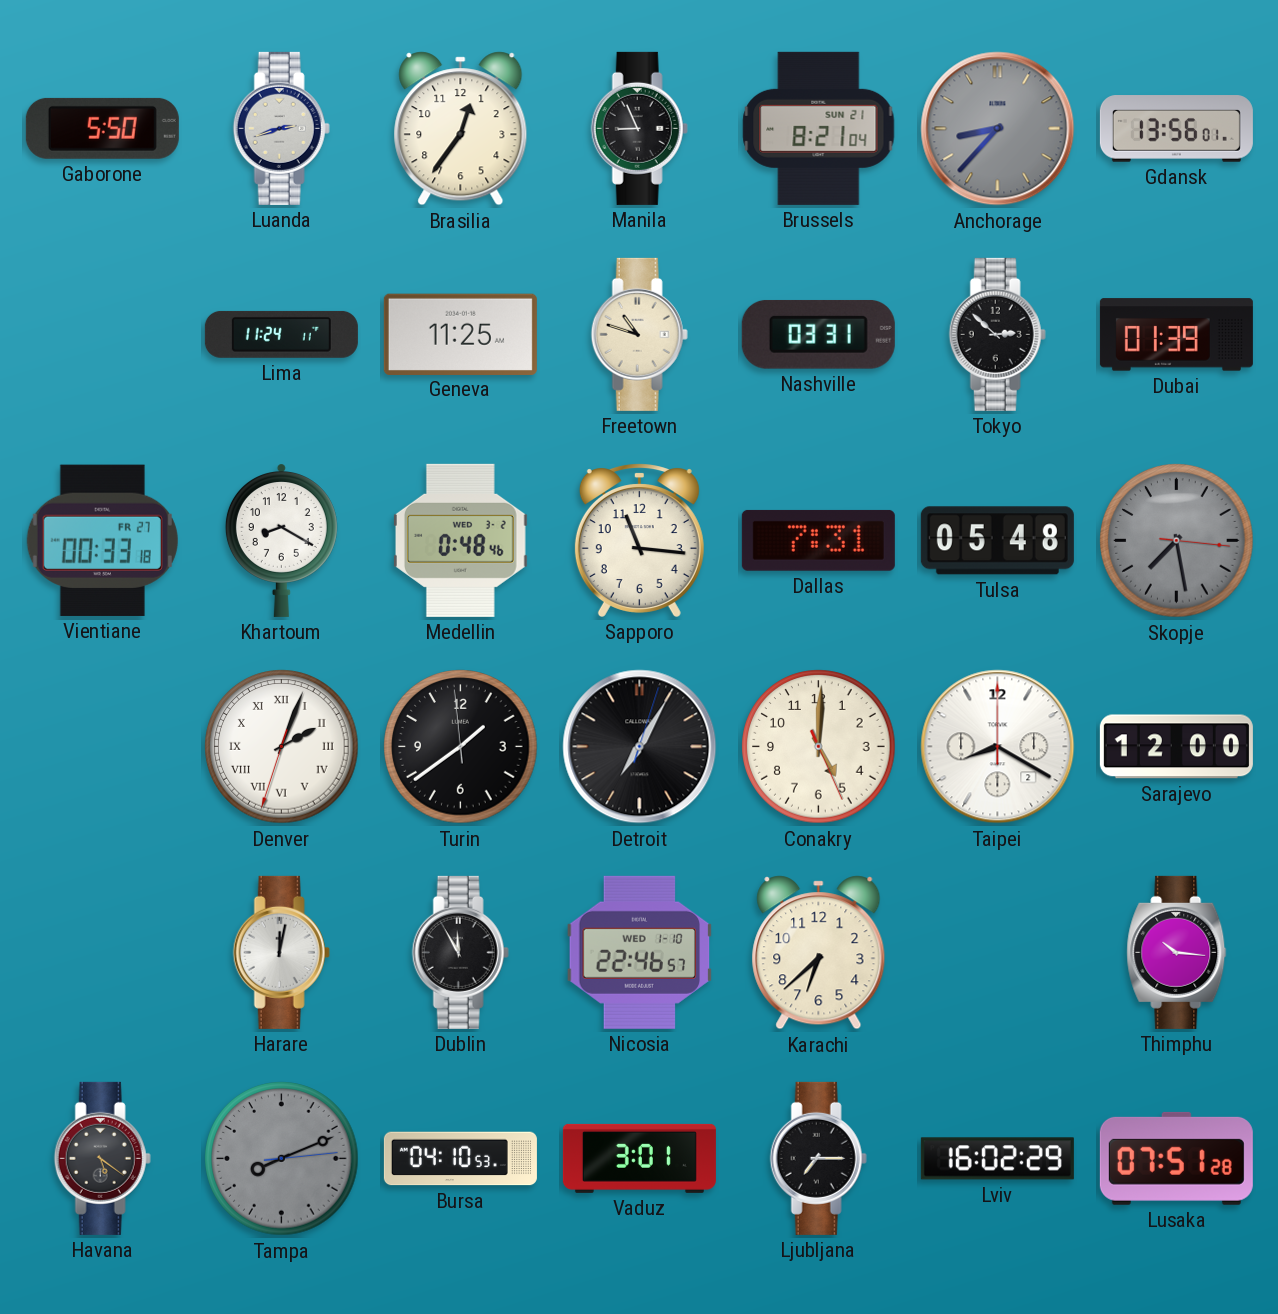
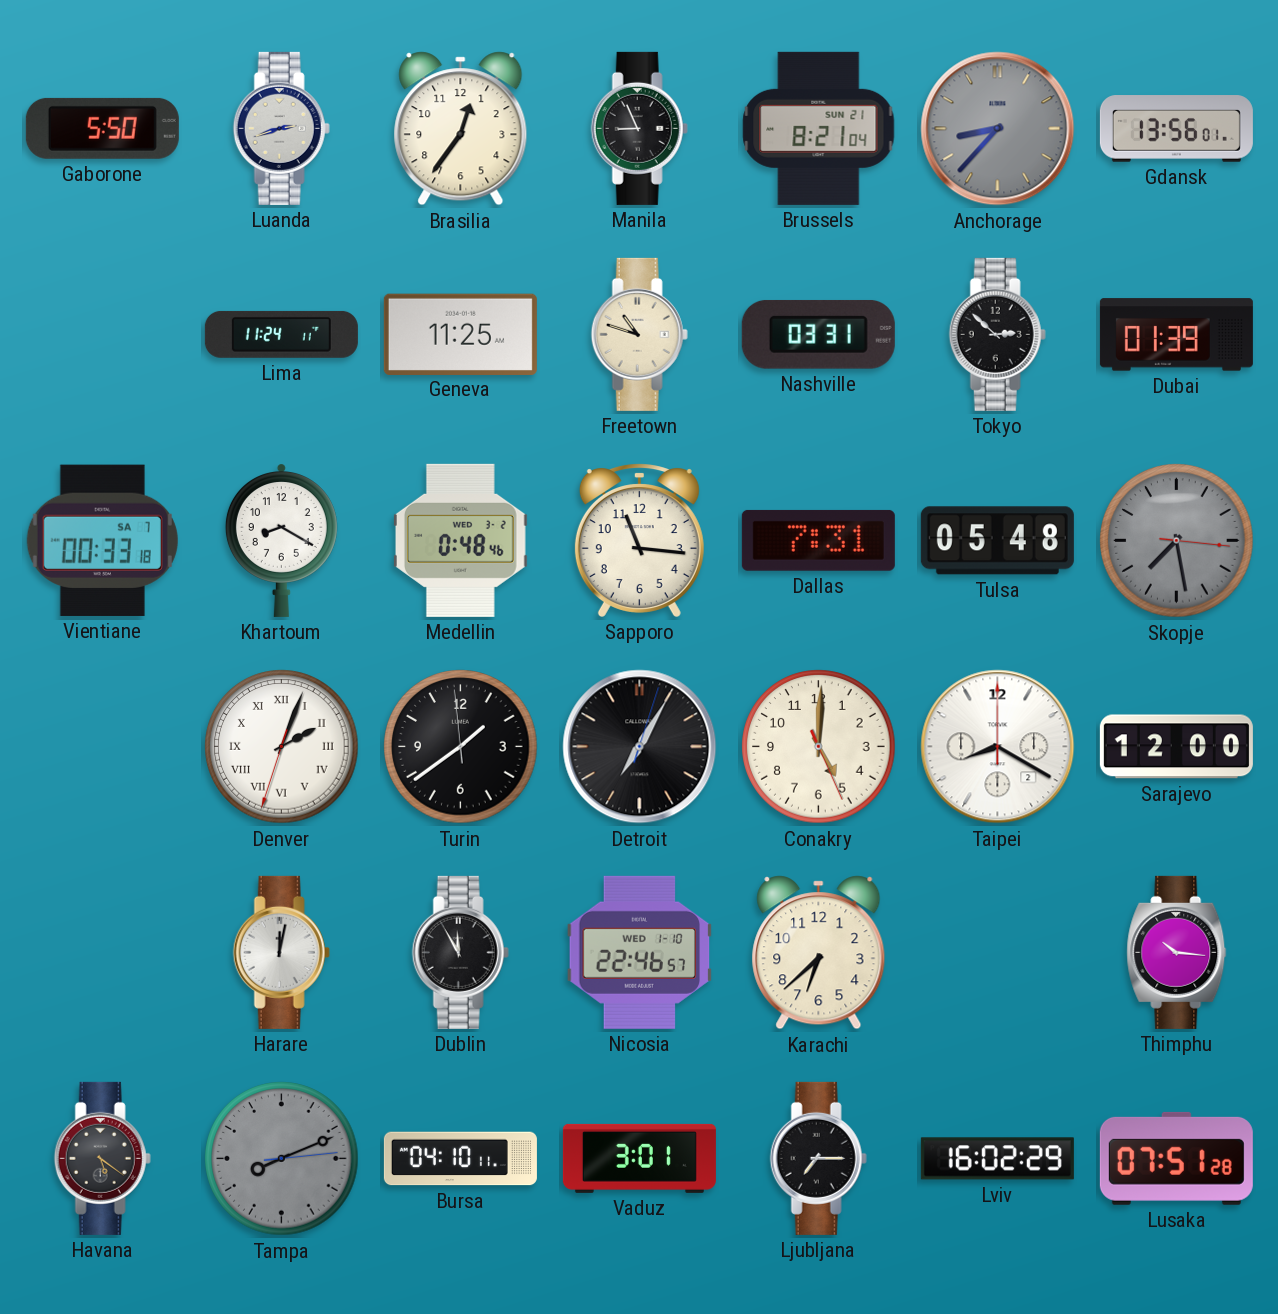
Vientiane date: FR 27 -> SA 7 (102, 540)
Bursa: 04:10:53 -> 04:10:11 (460, 1159)
